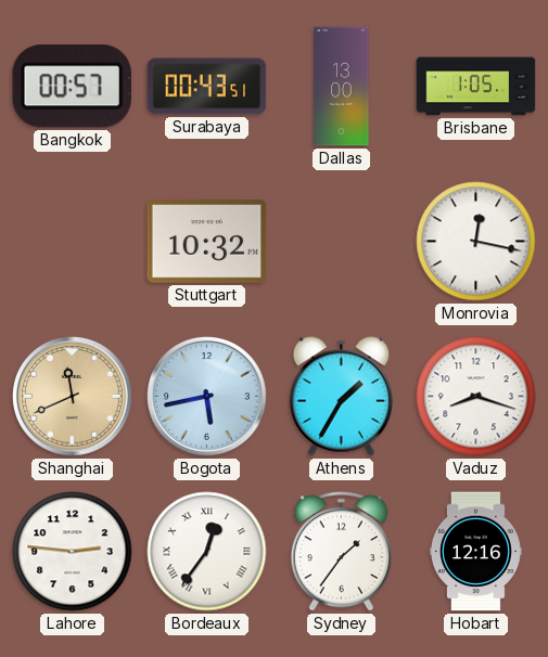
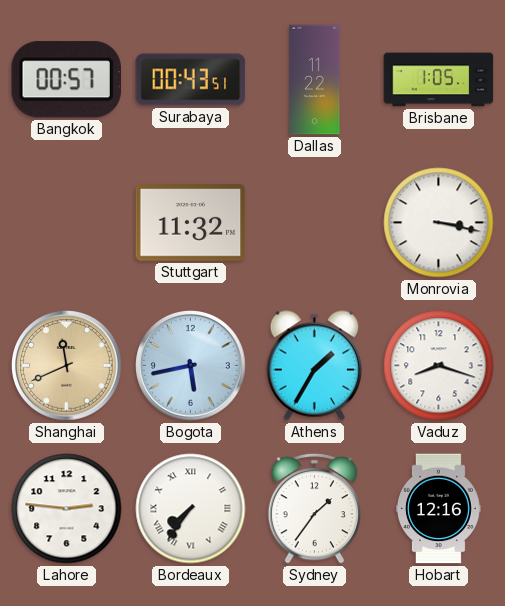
Dallas: 13:00 -> 11:22 (315, 80)
Stuttgart: 10:32 -> 11:32 (191, 223)
Monrovia: 12:17 -> 3:17 (439, 223)
Bordeaux: 12:36 -> 7:36 (191, 509)
